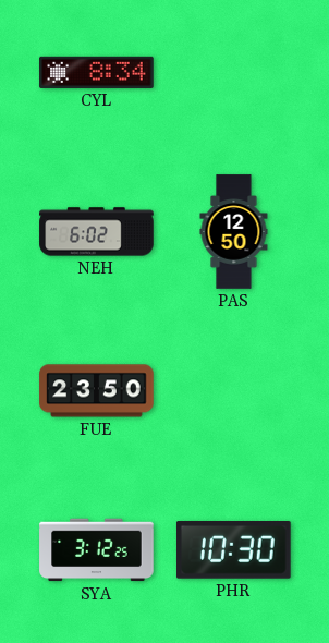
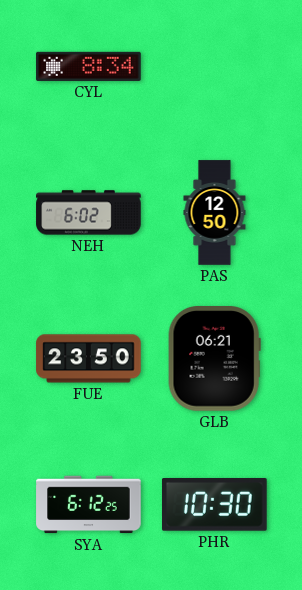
GLB: none -> 06:21 (214, 359)
SYA: 3:12 -> 6:12 (89, 505)
